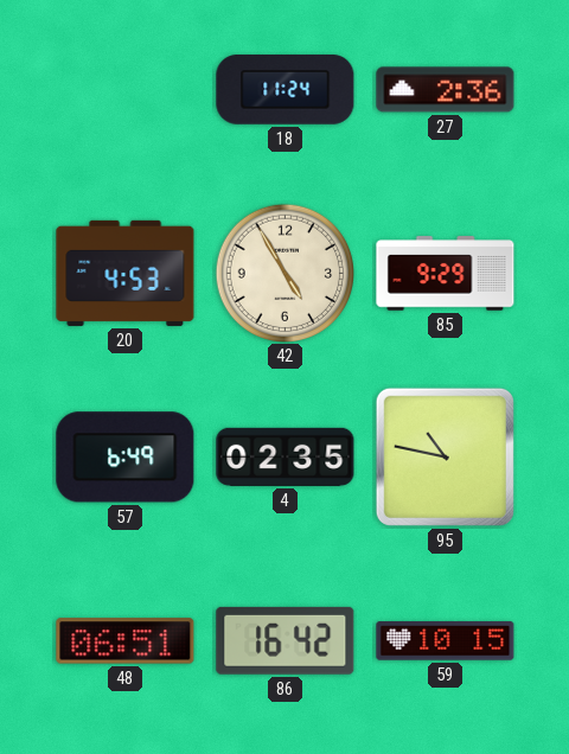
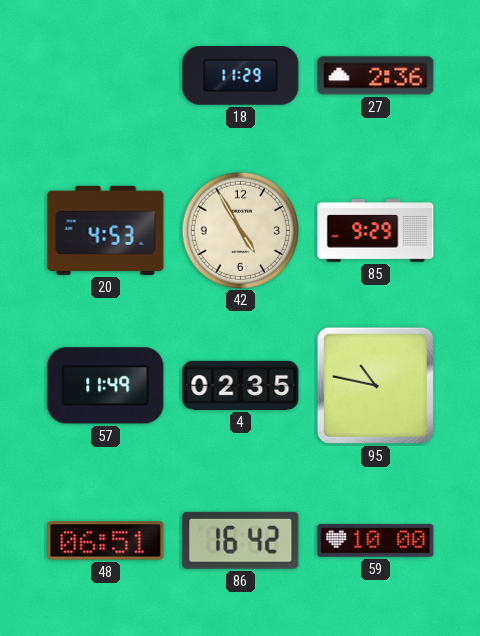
18: 11:24 -> 11:29 (241, 76)
57: 6:49 -> 11:49 (106, 386)
59: 10:15 -> 10:00 (376, 541)
